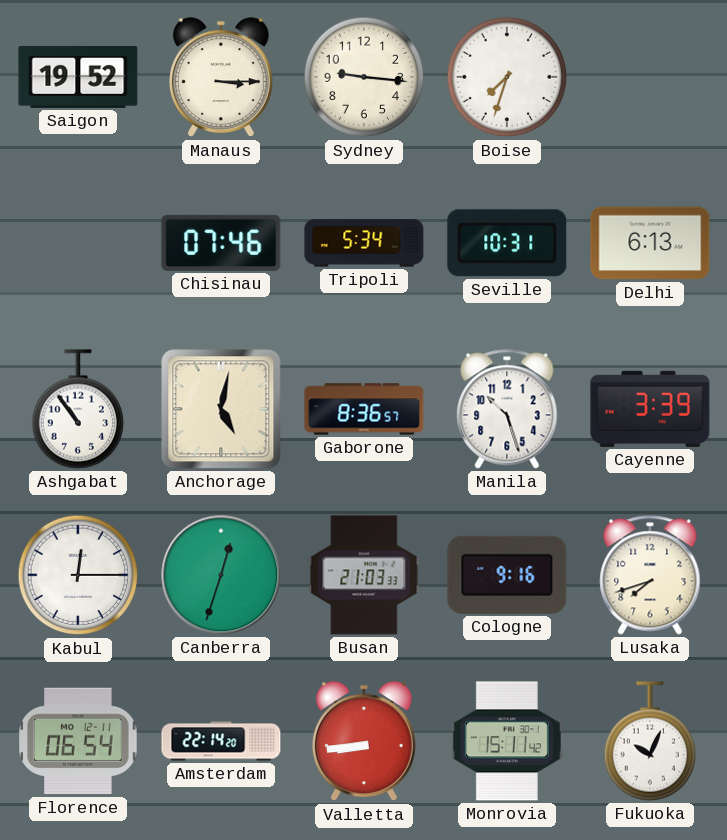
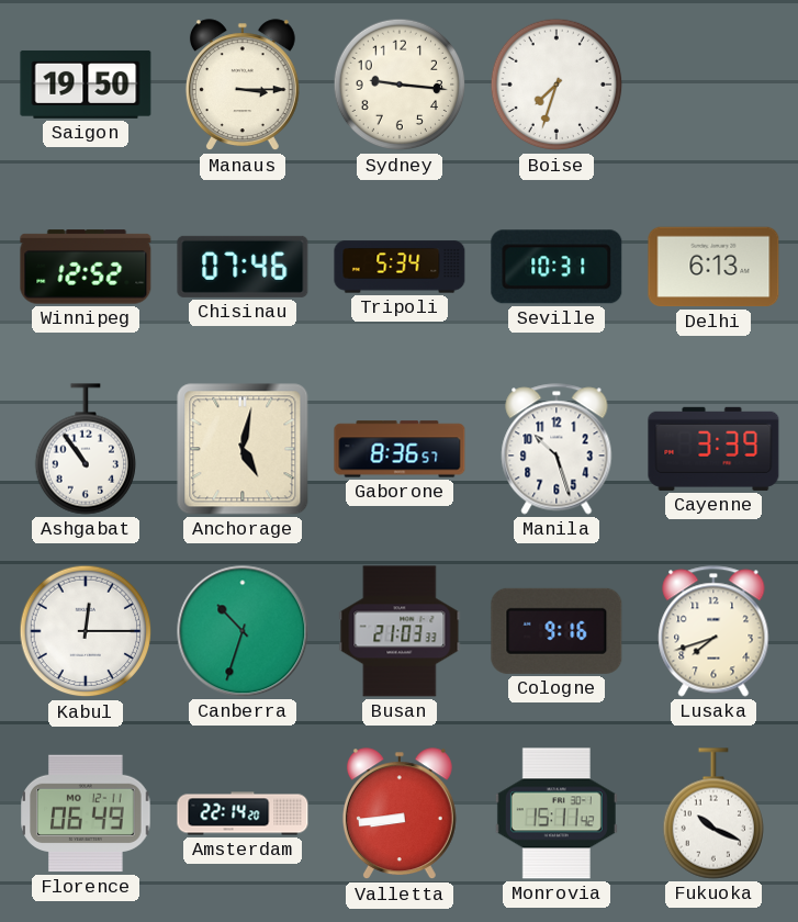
Saigon: 19:52 -> 19:50 (86, 85)
Winnipeg: none -> 12:52 (86, 267)
Canberra: 12:33 -> 10:33 (243, 631)
Florence: 06:54 -> 06:49 (86, 813)
Fukuoka: 10:04 -> 10:19 (712, 813)
